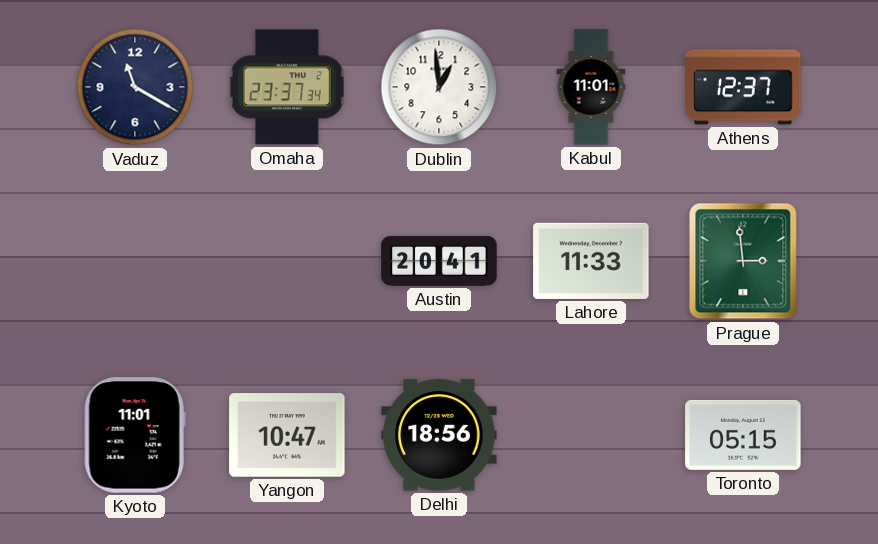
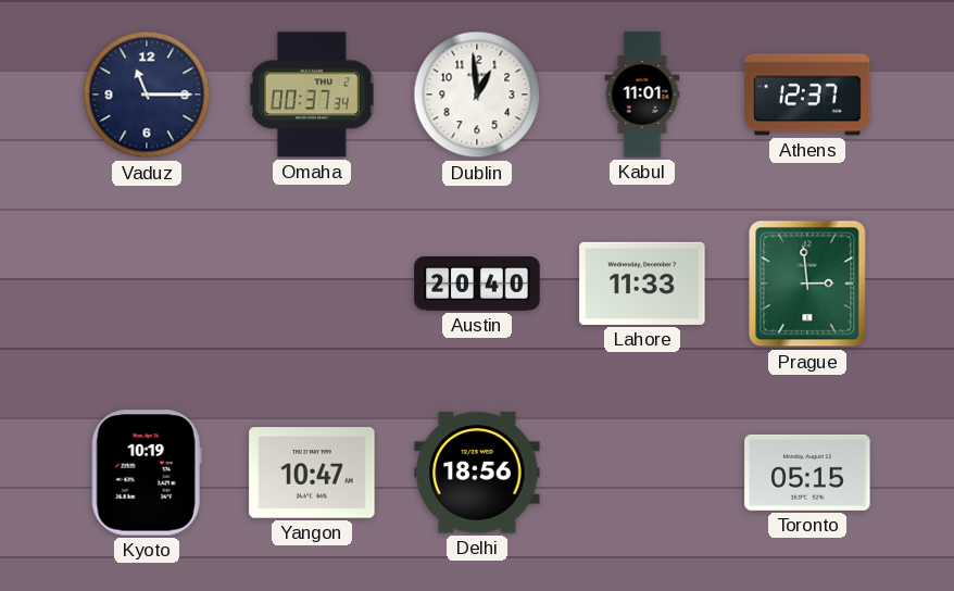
Vaduz: 11:20 -> 11:15 (147, 95)
Omaha: 23:37 -> 00:37 (312, 95)
Austin: 20:41 -> 20:40 (477, 284)
Kyoto: 11:01 -> 10:19 (147, 473)
